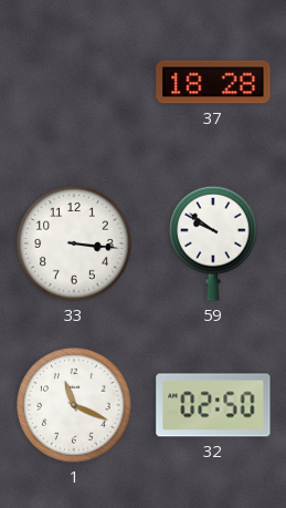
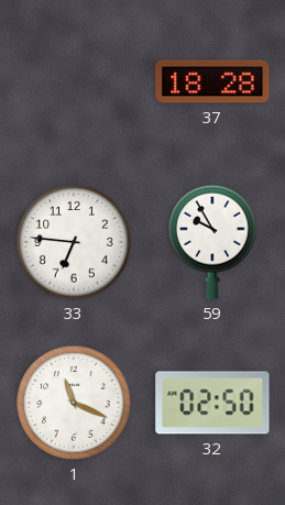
33: 3:16 -> 6:46 (75, 243)
59: 9:51 -> 9:55 (213, 242)
